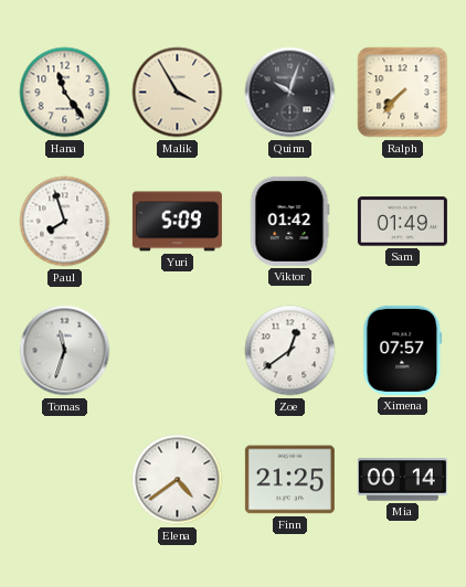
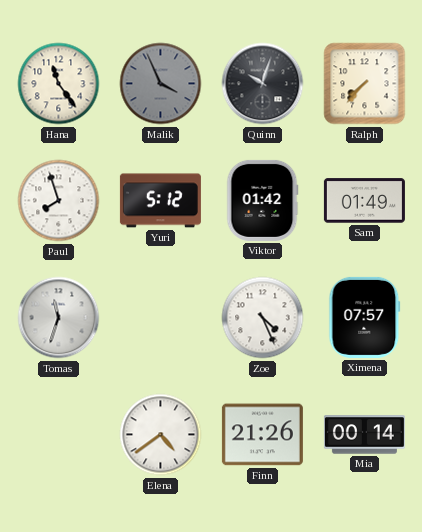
Malik: 3:55 -> 3:56 (161, 84)
Malik dial: cream -> grey (161, 84)
Yuri: 5:09 -> 5:12 (160, 201)
Zoe: 12:39 -> 4:26 (263, 318)
Finn: 21:25 -> 21:26 (262, 435)
